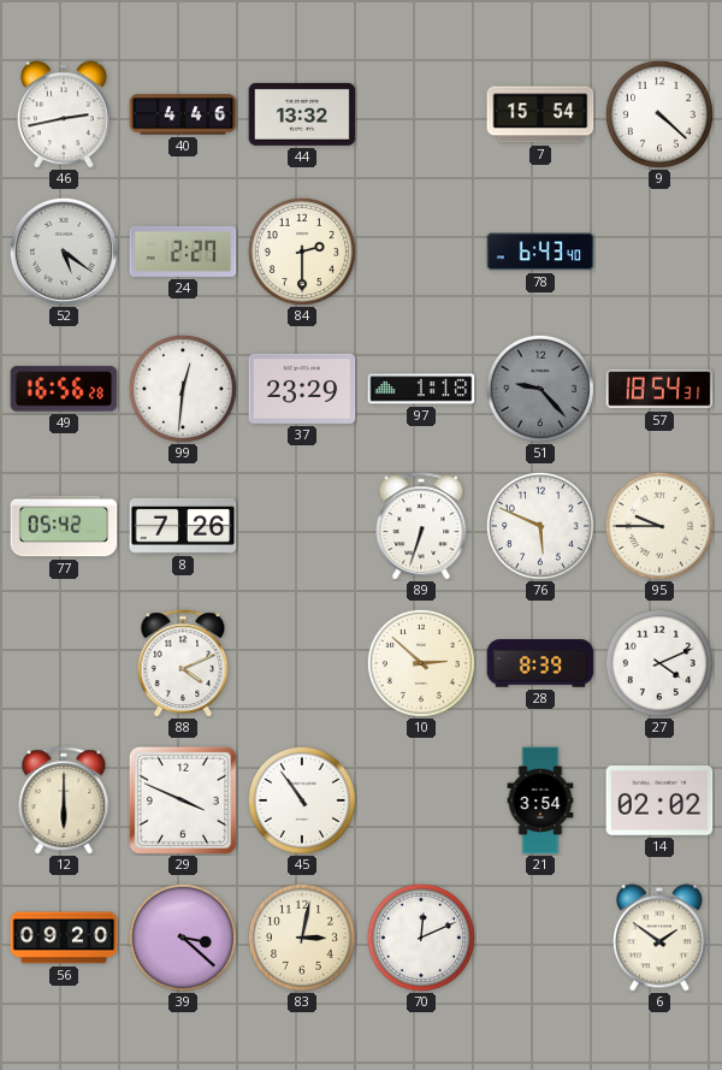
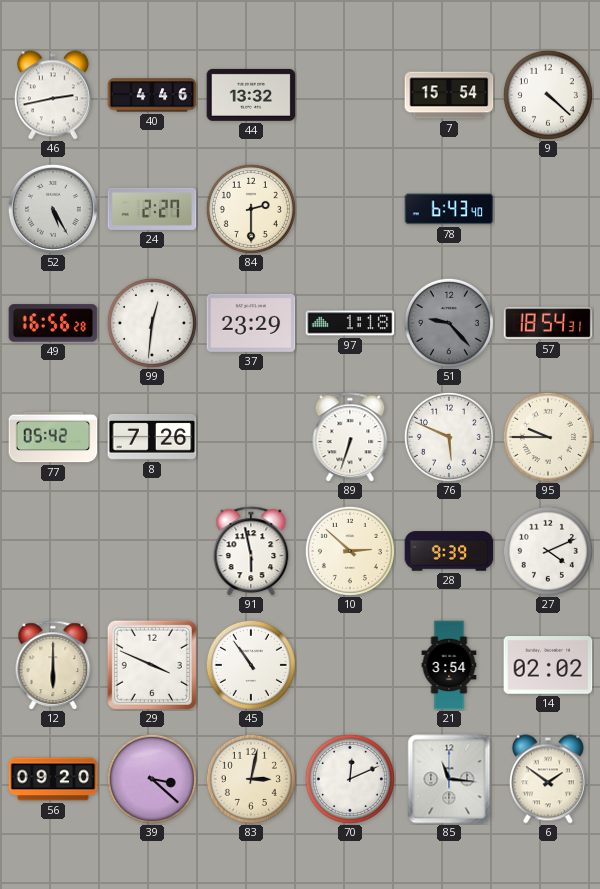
52: 5:21 -> 5:25 (53, 209)
88: 4:11 -> none (183, 663)
91: none -> 5:58 (251, 551)
28: 8:39 -> 9:39 (449, 551)
85: none -> 11:16 (449, 779)
